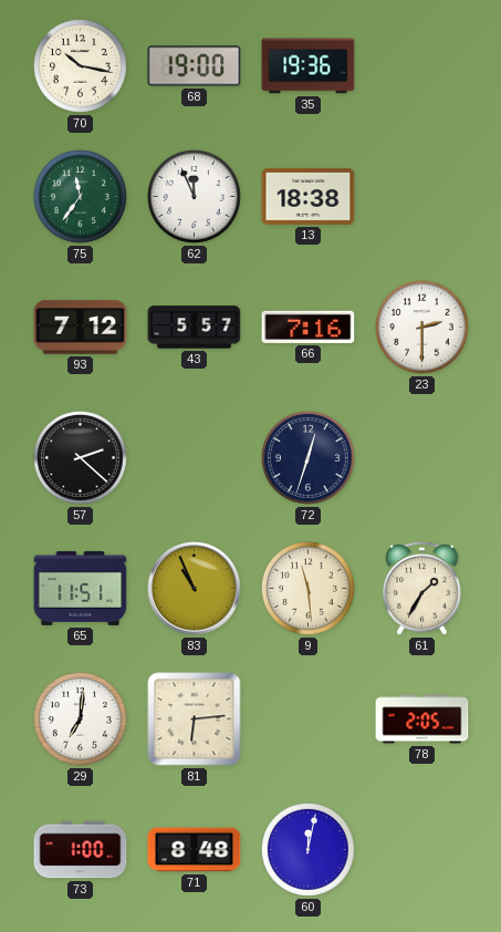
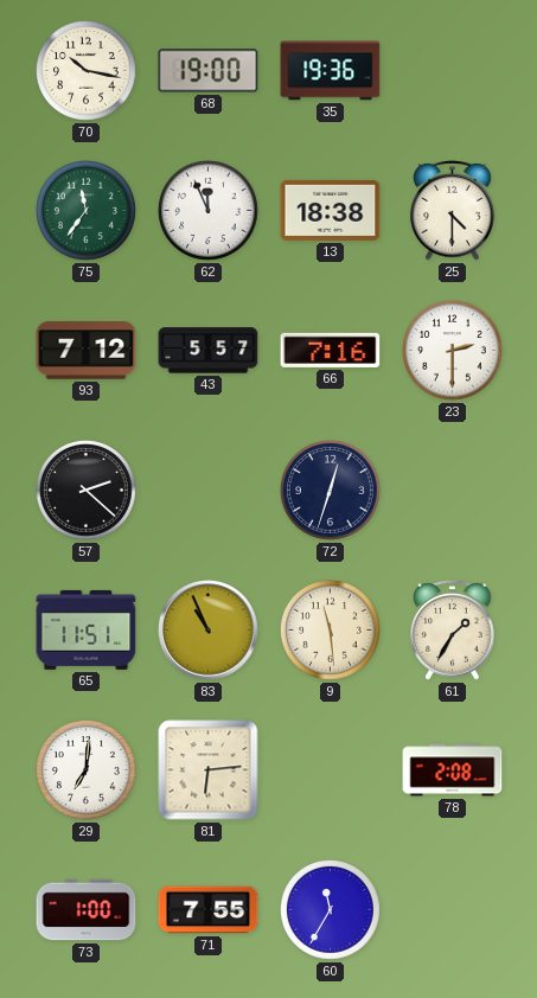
25: none -> 4:30 (453, 211)
78: 2:05 -> 2:08 (453, 770)
71: 8:48 -> 7:55 (209, 910)
60: 12:02 -> 11:35 (331, 910)
